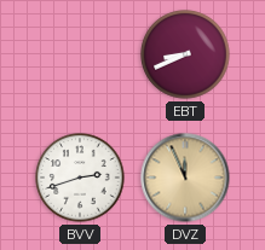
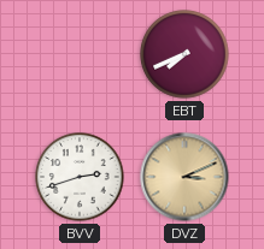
EBT: 8:41 -> 7:41 (184, 54)
DVZ: 11:56 -> 3:11 (184, 177)
